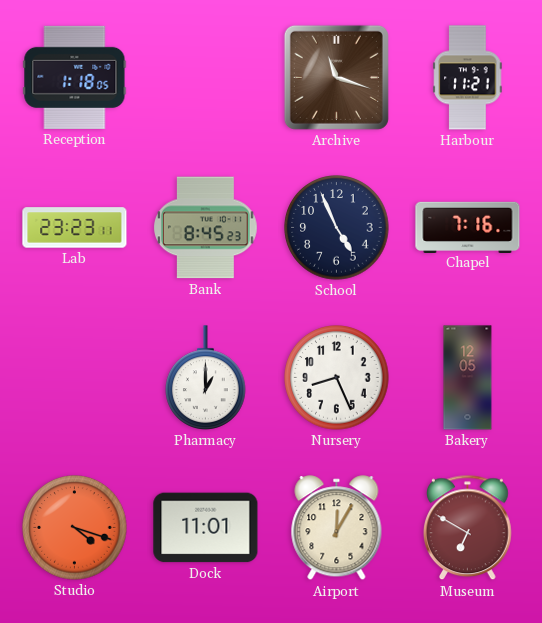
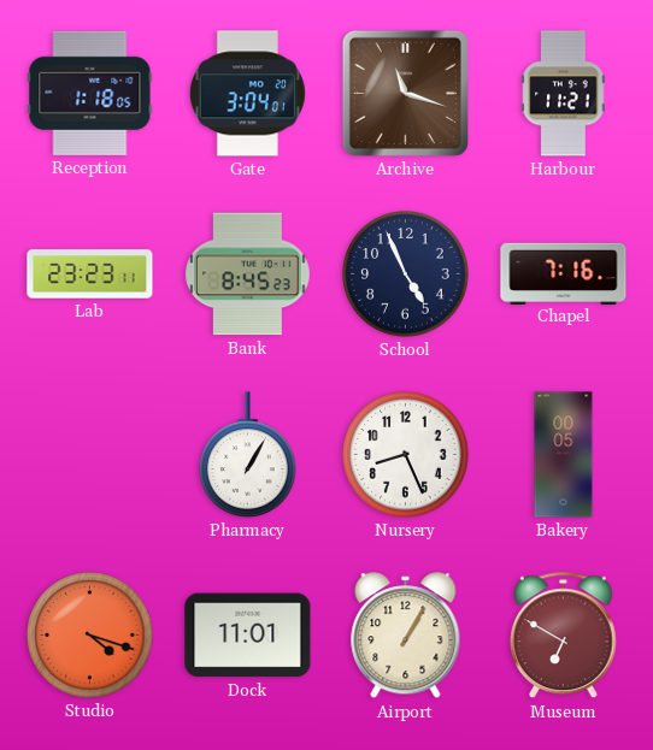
Gate: none -> 3:04 (247, 94)
Pharmacy: 1:00 -> 1:05 (248, 455)
Bakery: 12:05 -> 00:05 (564, 455)
Airport: 12:05 -> 1:05 (406, 636)
